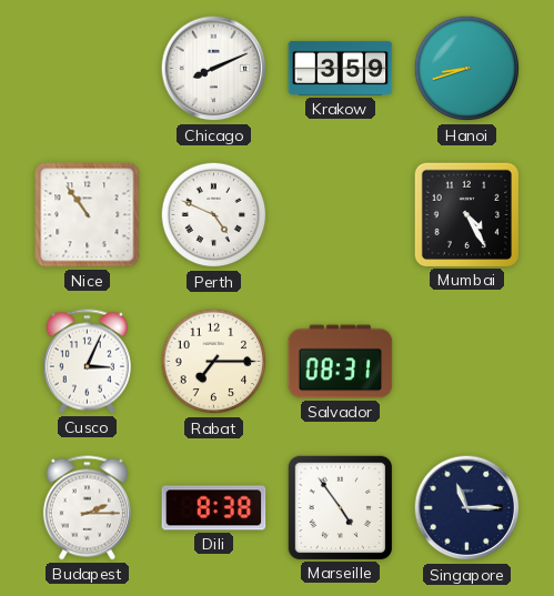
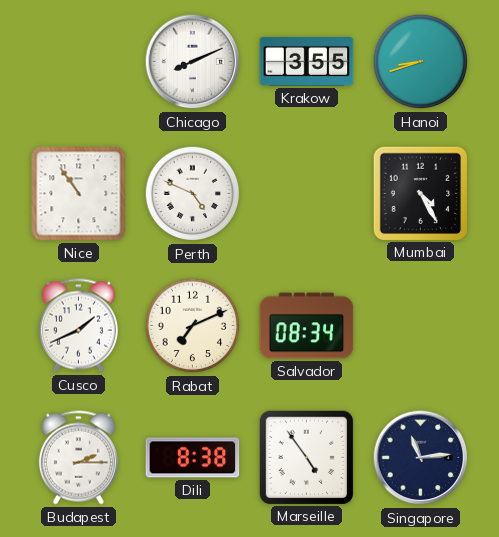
Krakow: 3:59 -> 3:55 (307, 61)
Cusco: 3:04 -> 1:41 (78, 326)
Rabat: 7:15 -> 7:11 (193, 326)
Salvador: 08:31 -> 08:34 (307, 326)
Singapore: 11:15 -> 11:14 (421, 458)
